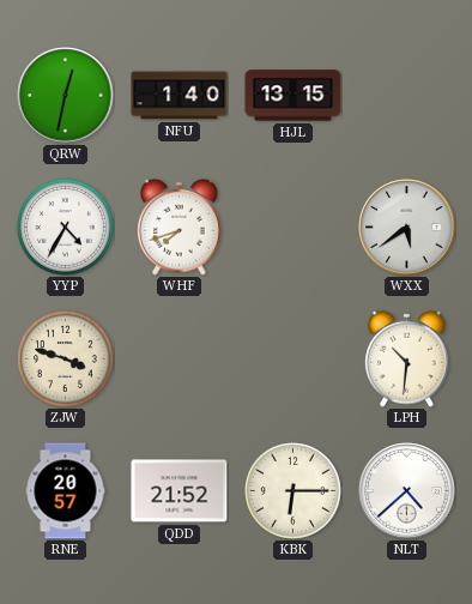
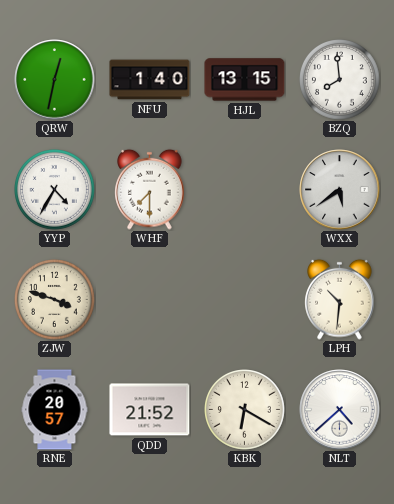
BZQ: none -> 7:59 (340, 80)
WHF: 7:42 -> 7:30 (150, 189)
KBK: 6:15 -> 6:20 (245, 410)
